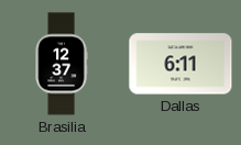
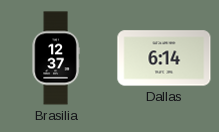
Dallas: 6:11 -> 6:14 (164, 58)
